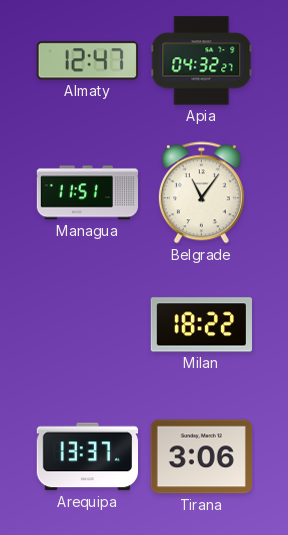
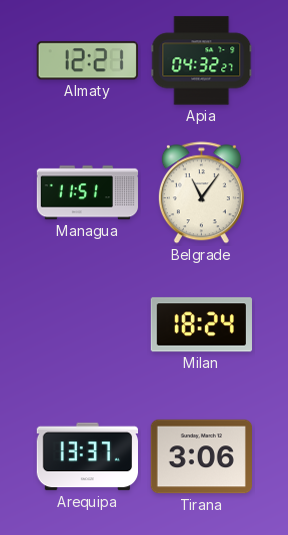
Almaty: 12:47 -> 12:21 (87, 61)
Milan: 18:22 -> 18:24 (201, 325)
